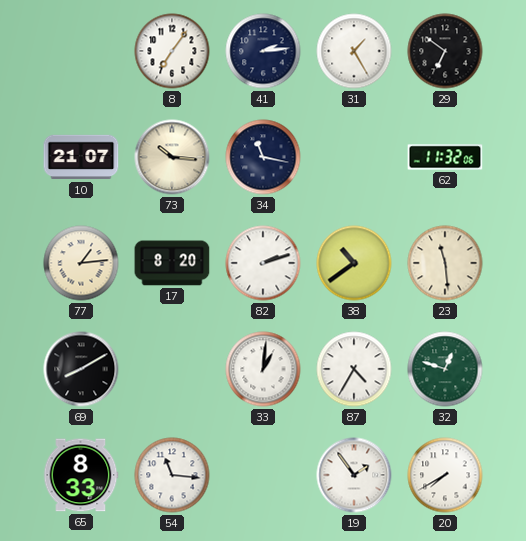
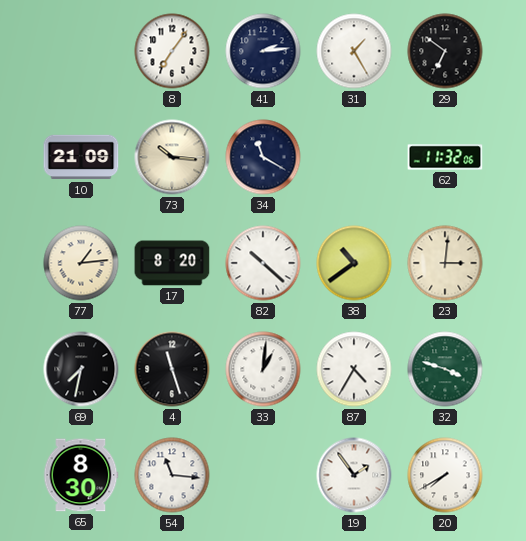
10: 21:07 -> 21:09 (81, 157)
34: 11:17 -> 11:20 (263, 157)
82: 2:12 -> 10:22 (263, 263)
23: 11:29 -> 3:01 (445, 263)
69: 8:10 -> 7:32 (81, 369)
4: none -> 11:27 (172, 369)
32: 12:48 -> 3:48 (445, 369)
65: 8:33 -> 8:30 (81, 475)
